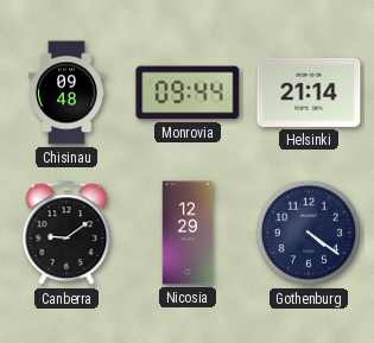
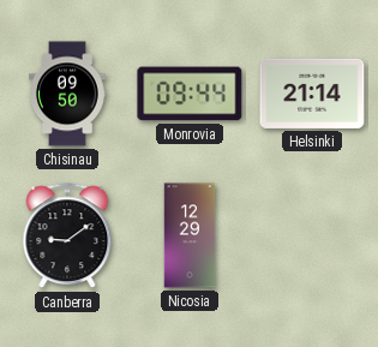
Chisinau: 09:48 -> 09:50 (68, 94)
Gothenburg: 4:21 -> none (309, 233)
